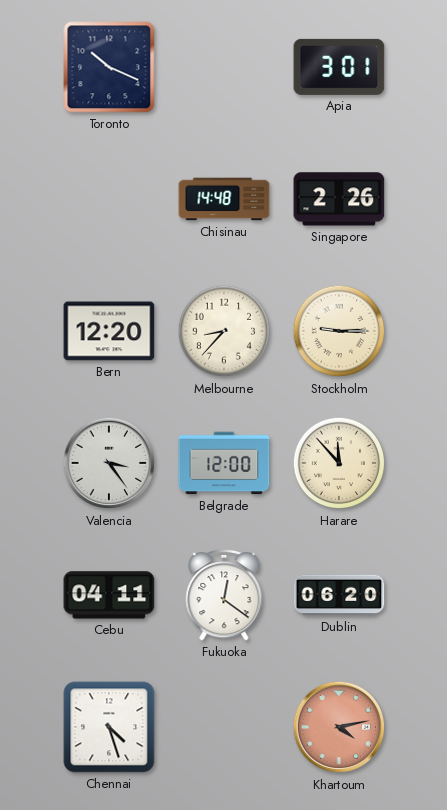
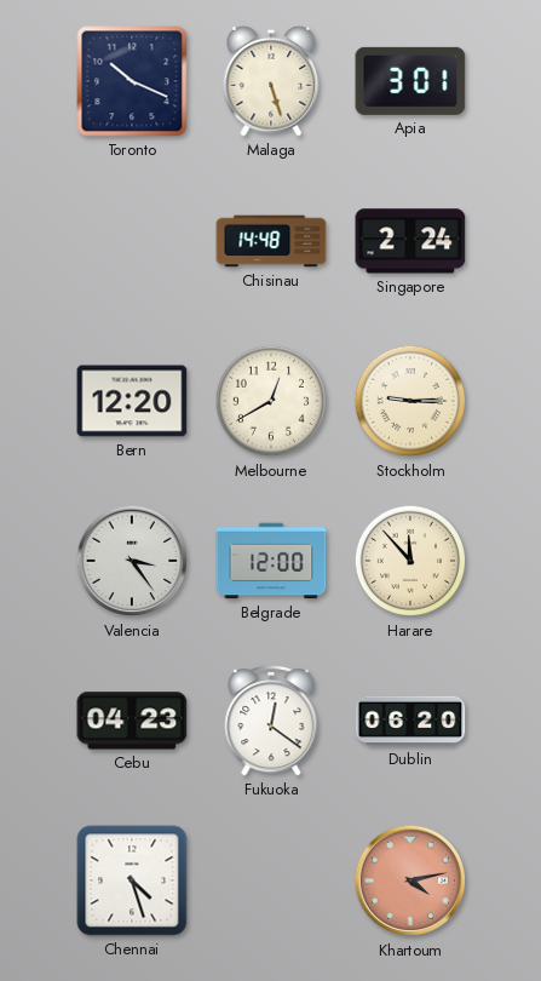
Malaga: none -> 5:27 (271, 81)
Singapore: 2:26 -> 2:24 (410, 241)
Melbourne: 8:37 -> 12:40 (271, 401)
Cebu: 04:11 -> 04:23 (132, 721)
